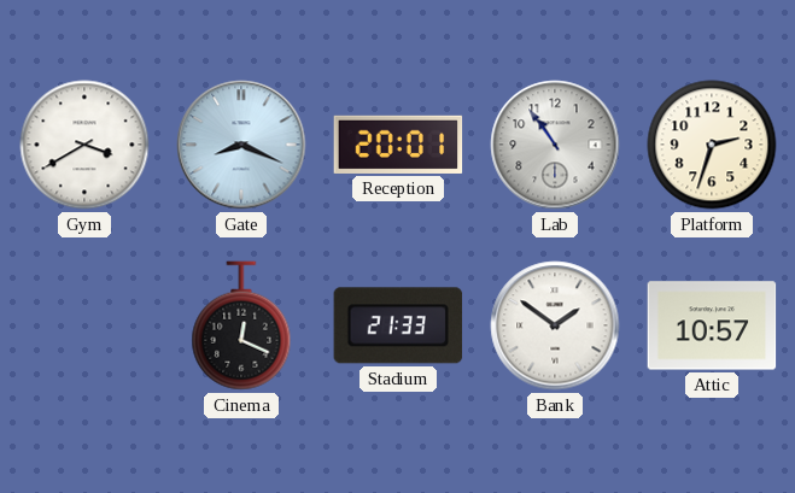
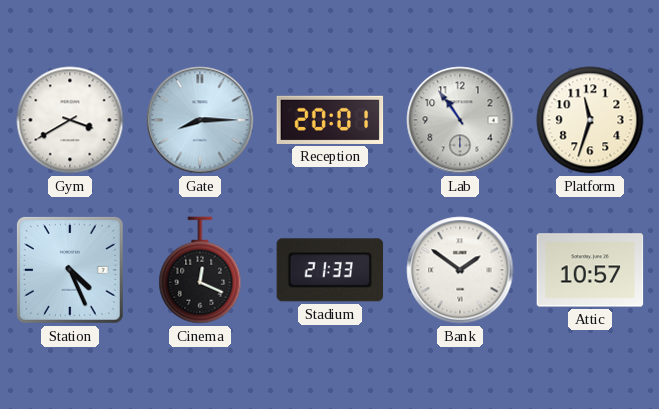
Gate: 8:19 -> 8:15 (200, 120)
Platform: 2:33 -> 11:33 (590, 120)
Station: none -> 4:26 (70, 270)
